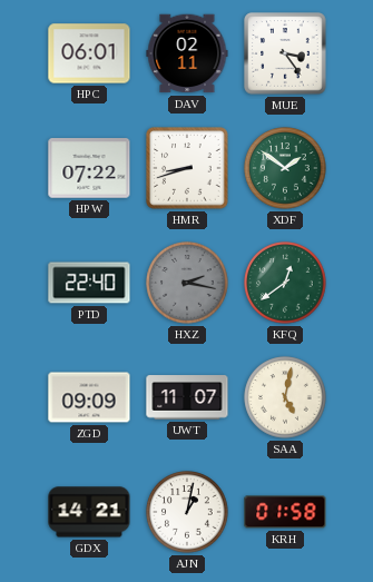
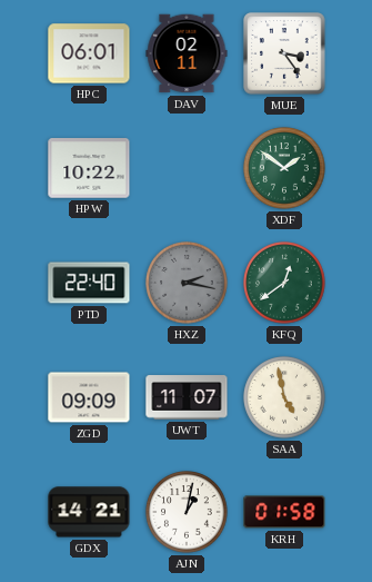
HPW: 07:22 -> 10:22 (89, 168)
HMR: 8:42 -> none (187, 168)
SAA: 5:02 -> 4:58 (284, 397)
